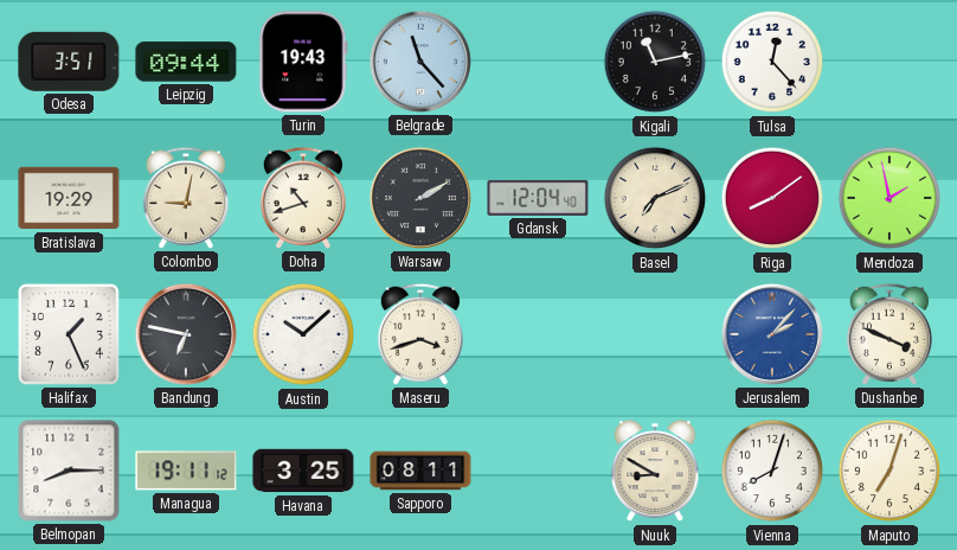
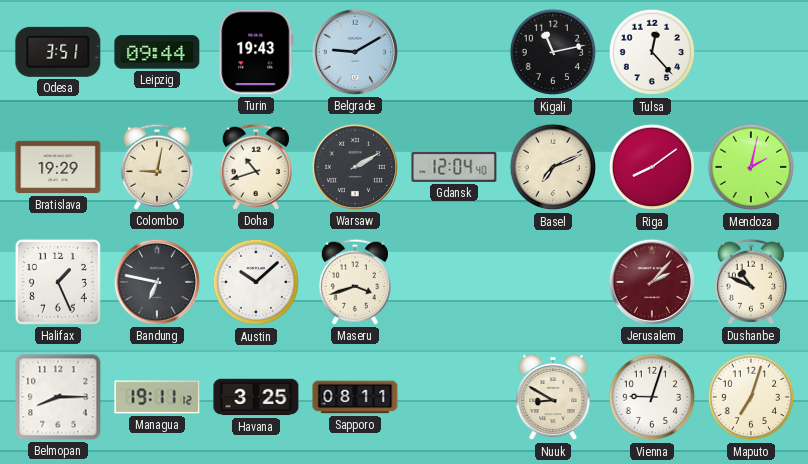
Belgrade: 11:23 -> 9:10 (355, 52)
Mendoza: 1:58 -> 2:02 (751, 167)
Jerusalem dial: blue -> burgundy (652, 282)
Dushanbe: 3:49 -> 10:49 (751, 282)
Vienna: 8:03 -> 9:03 (652, 397)
